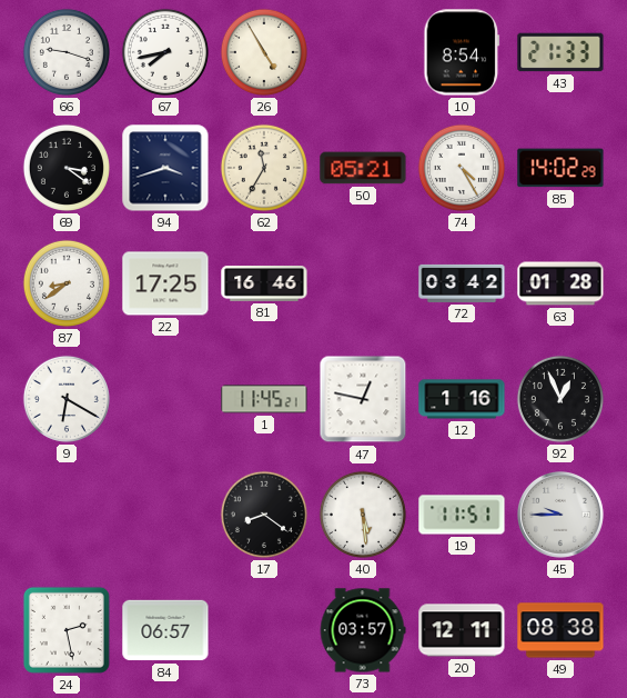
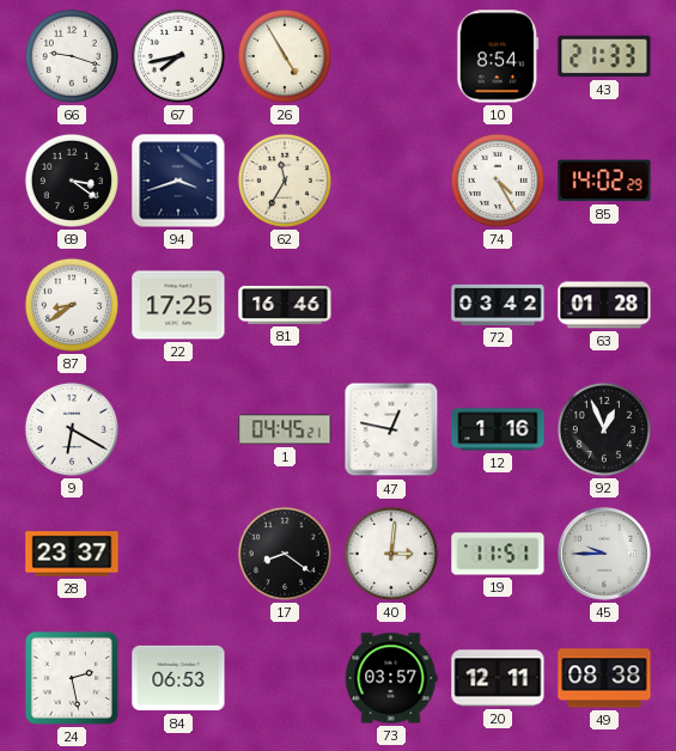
50: 05:21 -> none (363, 168)
1: 11:45 -> 04:45 (285, 429)
28: none -> 23:37 (72, 554)
40: 5:29 -> 3:01 (391, 554)
84: 06:57 -> 06:53 (178, 678)
